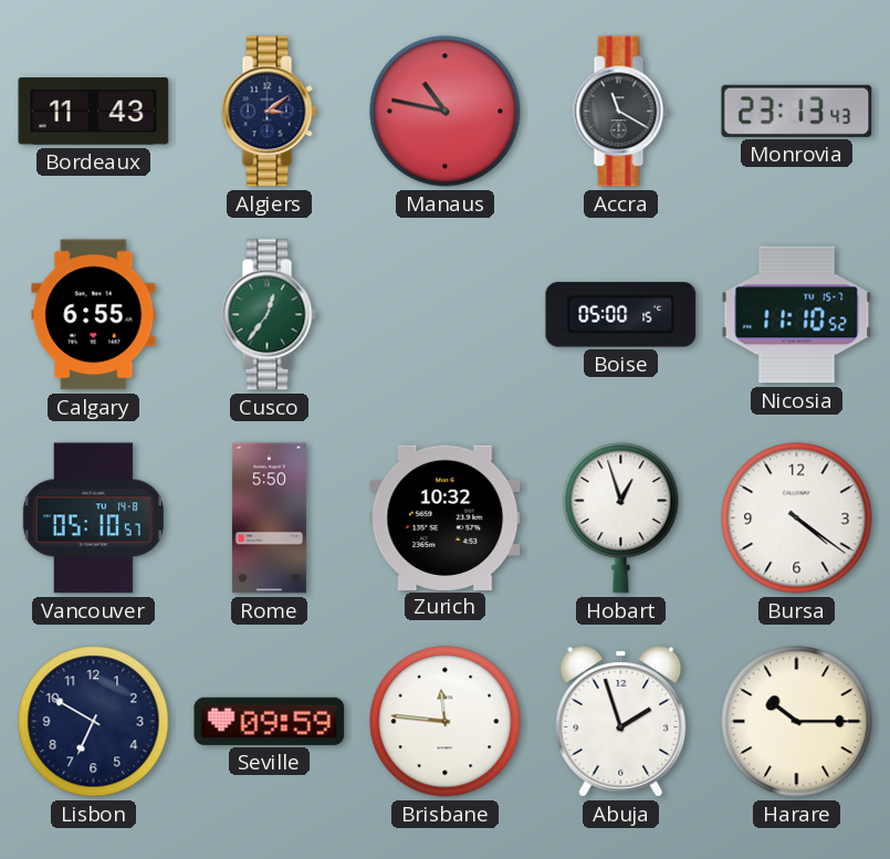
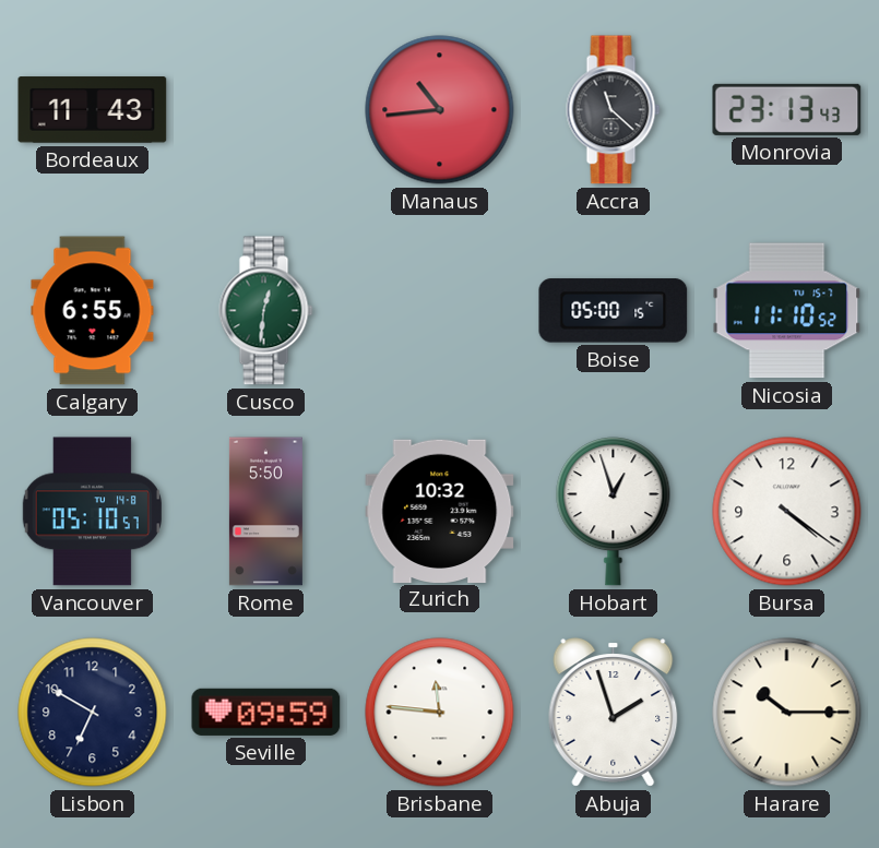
Algiers: 3:09 -> none (270, 112)
Manaus: 10:47 -> 10:44 (440, 110)
Accra: 11:20 -> 11:22 (614, 110)
Cusco: 12:36 -> 12:31 (266, 311)
